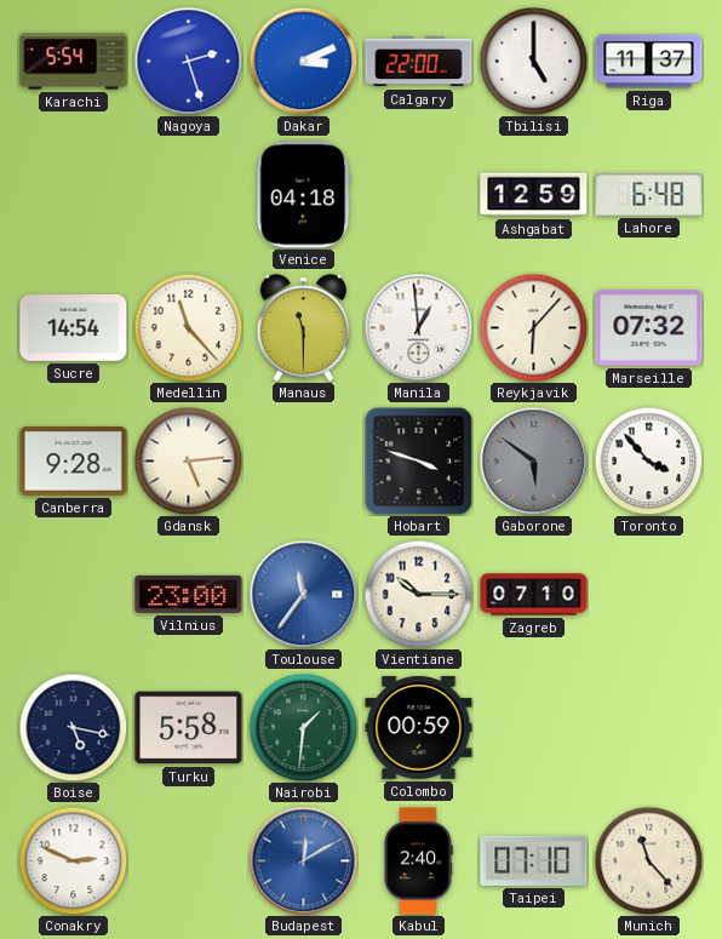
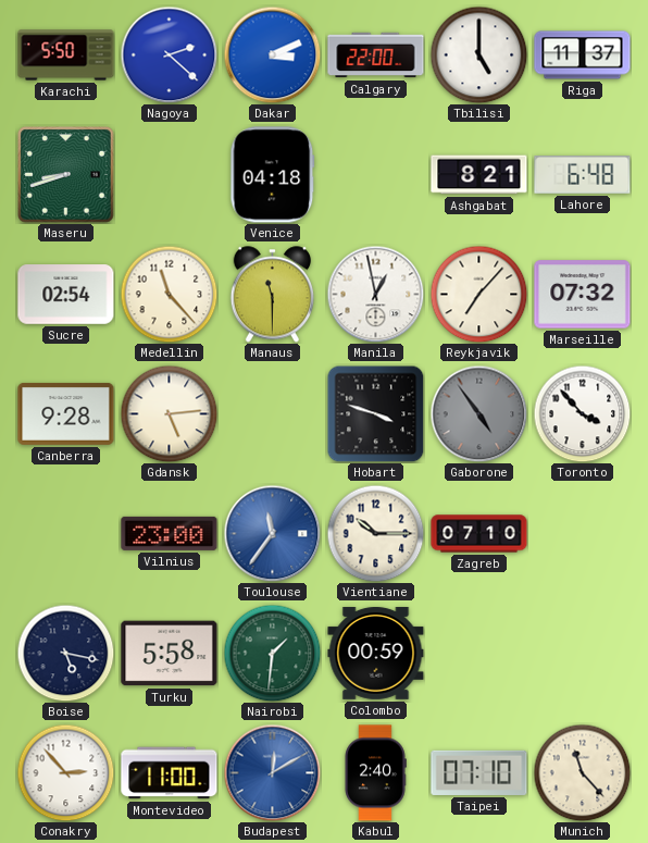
Karachi: 5:54 -> 5:50 (66, 55)
Nagoya: 2:27 -> 2:22 (169, 54)
Maseru: none -> 8:42 (66, 175)
Ashgabat: 12:59 -> 8:21 (479, 175)
Sucre: 14:54 -> 02:54 (66, 295)
Manila: 12:59 -> 12:58 (375, 294)
Reykjavik: 6:07 -> 7:07 (478, 294)
Gaborone: 5:51 -> 4:54 (478, 413)
Conakry: 2:49 -> 2:53 (65, 772)
Montevideo: none -> 11:00 (170, 773)
